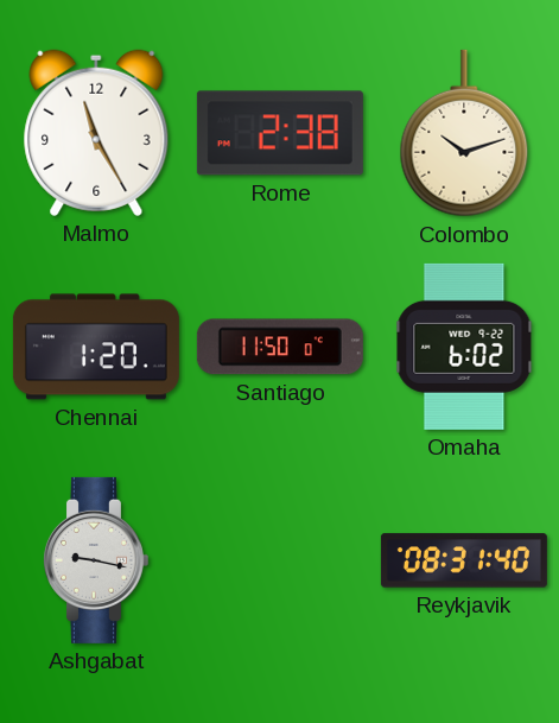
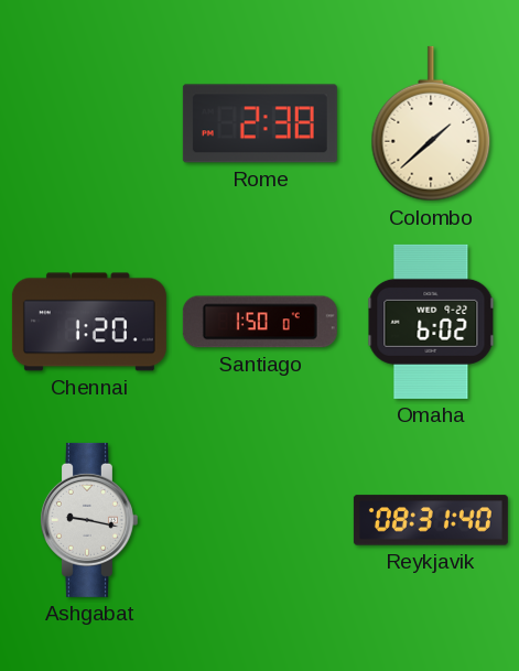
Malmo: 11:25 -> none (96, 133)
Colombo: 10:12 -> 1:38 (431, 123)
Santiago: 11:50 -> 1:50 (260, 322)
